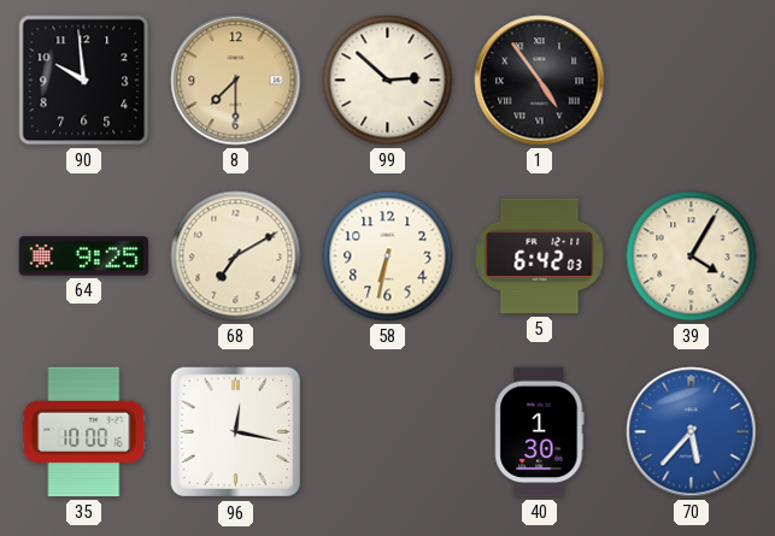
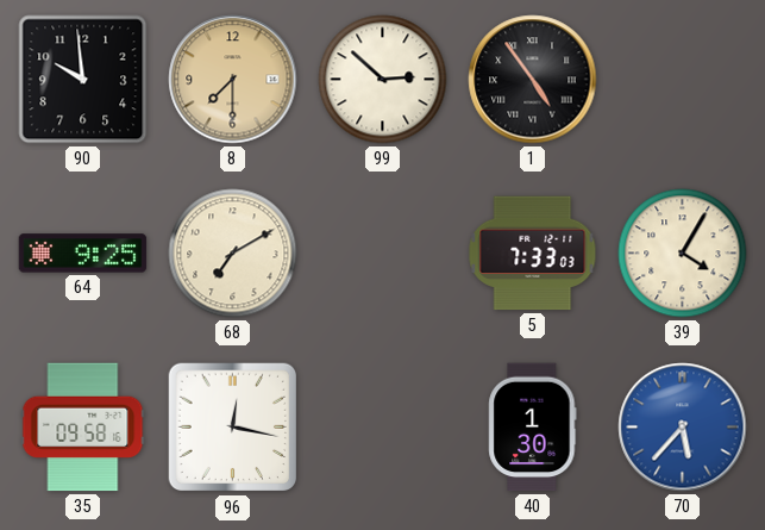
58: 6:32 -> none (388, 257)
5: 6:42 -> 7:33 (533, 254)
35: 10:00 -> 09:58 (83, 428)
